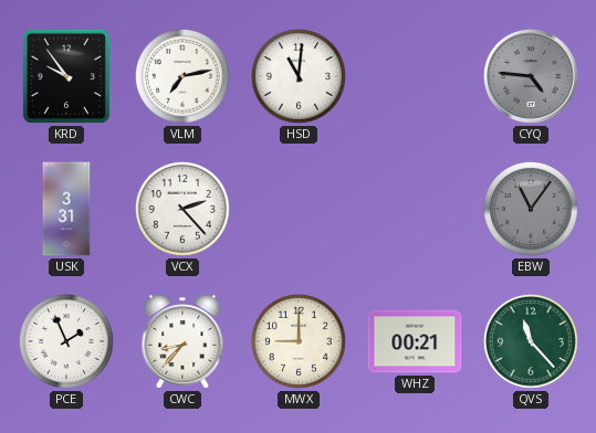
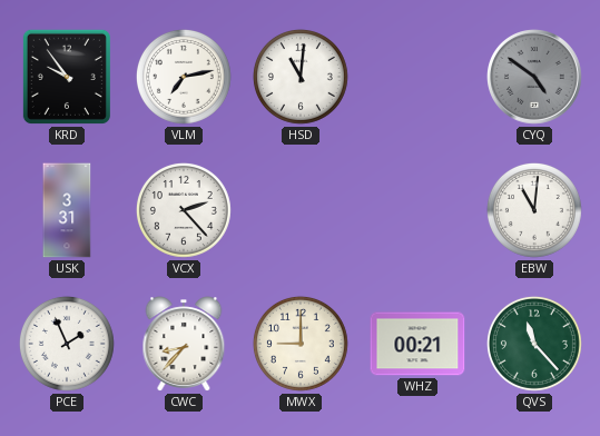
CYQ: 4:46 -> 4:51 (535, 78)
EBW: 11:06 -> 11:01 (534, 210)
EBW dial: grey -> white (534, 210)
